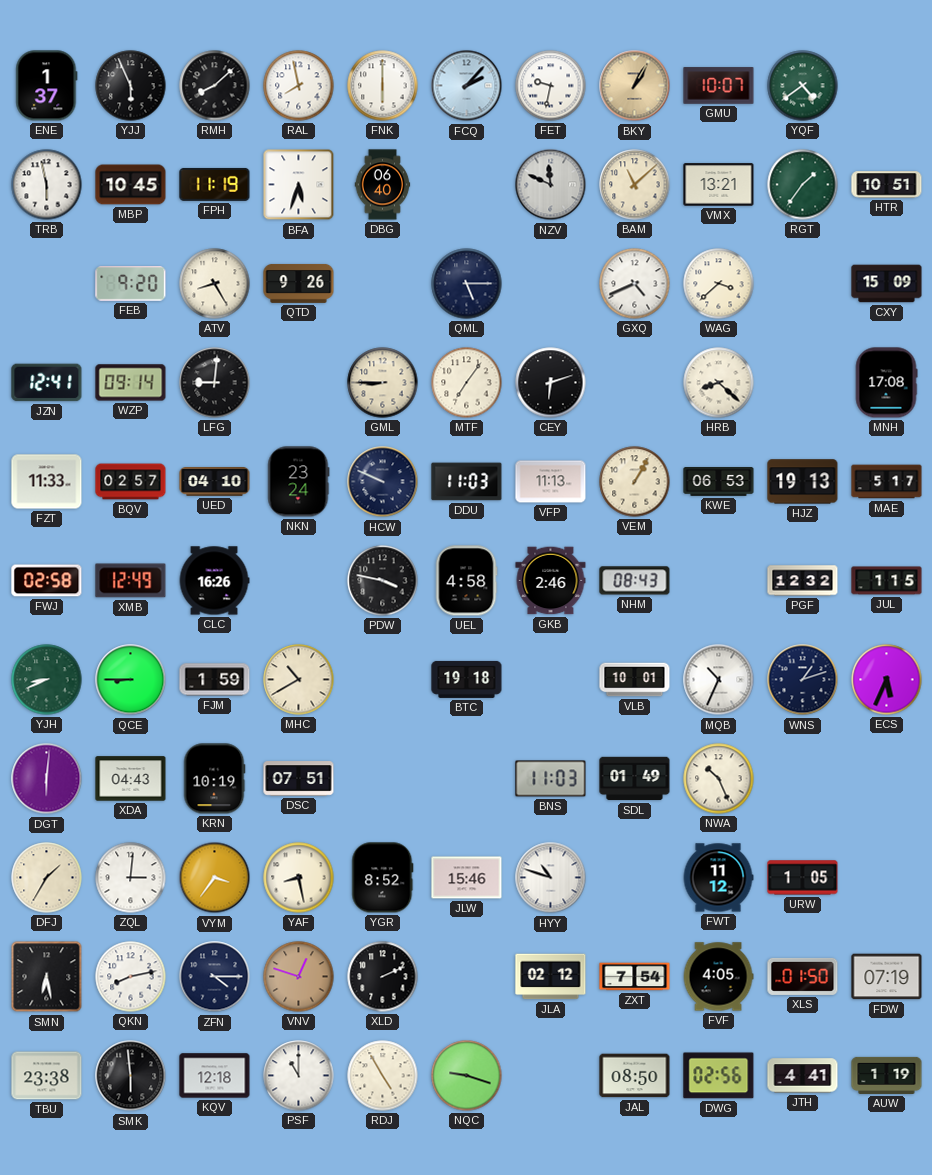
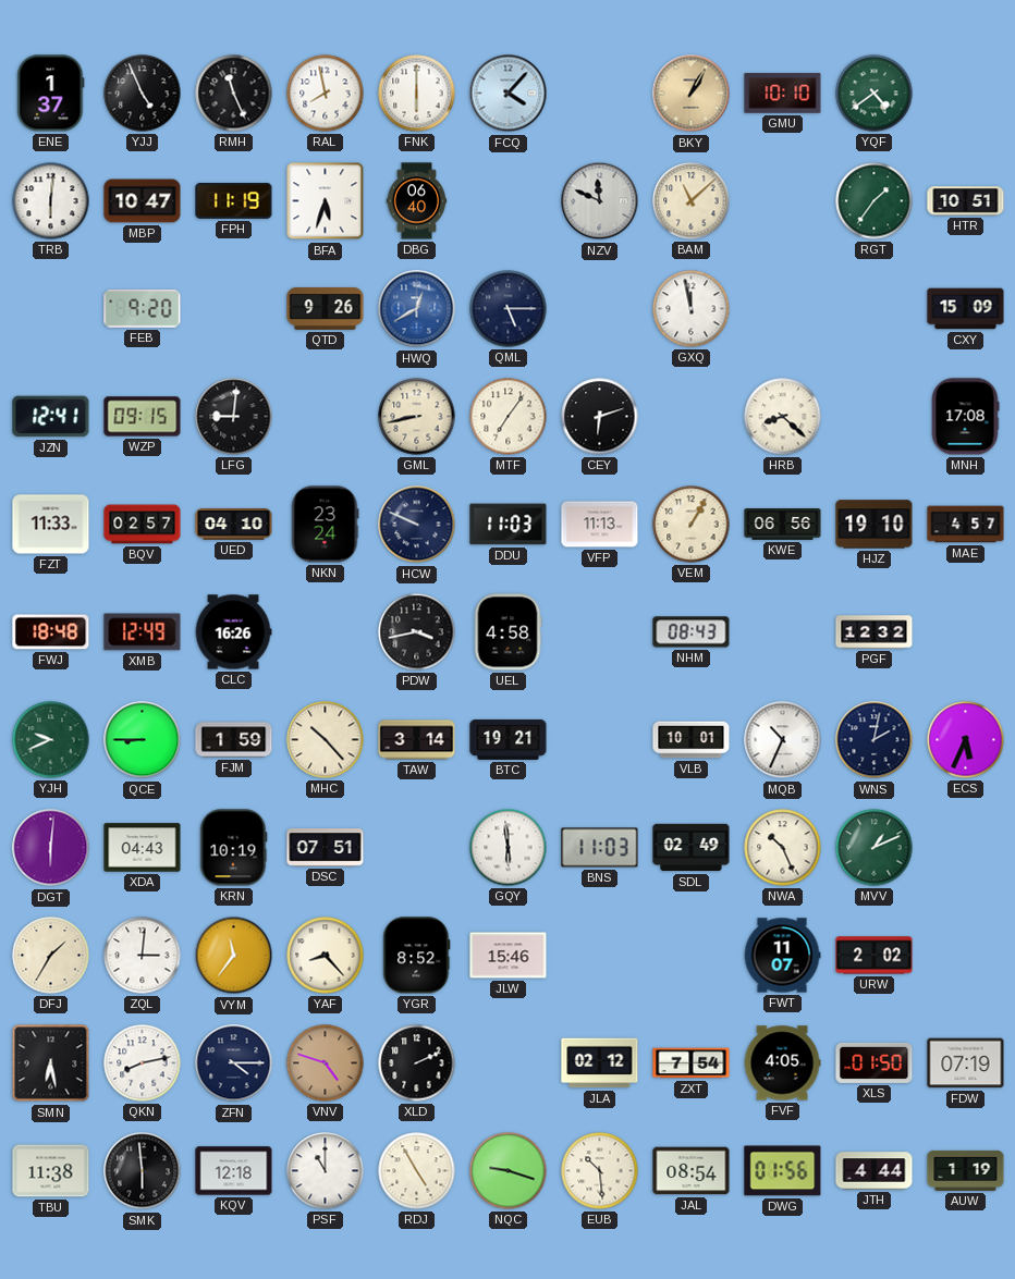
YJJ: 5:56 -> 4:56 (143, 94)
RMH: 8:08 -> 11:26 (234, 94)
FCQ: 2:07 -> 4:07 (509, 94)
FET: 9:32 -> none (551, 86)
GMU: 10:07 -> 10:10 (783, 94)
TRB: 5:58 -> 6:01 (51, 201)
MBP: 10:45 -> 10:47 (143, 201)
VMX: 13:21 -> none (719, 185)
ATV: 8:25 -> none (215, 284)
HWQ: none -> 12:40 (417, 309)
GXQ: 4:41 -> 11:58 (692, 309)
WAG: 3:38 -> none (719, 284)
WZP: 09:14 -> 09:15 (143, 417)
GML: 8:45 -> 8:43 (417, 417)
KWE: 06:53 -> 06:56 (783, 525)
HJZ: 19:13 -> 19:10 (875, 525)
MAE: 5:17 -> 4:57 (966, 525)
FWJ: 02:58 -> 18:48 (51, 632)
PDW: 3:47 -> 3:43 (417, 632)
GKB: 2:46 -> none (551, 581)
JUL: 1:15 -> none (887, 581)
YJH: 8:41 -> 9:41 (51, 740)
MHC: 10:40 -> 10:23 (326, 740)
TAW: none -> 3:14 (417, 740)
BTC: 19:18 -> 19:21 (509, 739)
WNS: 1:12 -> 2:02 (875, 740)
GQY: none -> 5:59 (509, 848)
SDL: 01:49 -> 02:49 (692, 848)
MVV: none -> 1:11 (875, 848)
VYM: 3:36 -> 11:36 (234, 956)
YAF: 8:28 -> 8:23 (326, 956)
HYY: 10:48 -> none (551, 878)
FWT: 11:12 -> 11:07 (782, 956)
URW: 1:05 -> 2:02 (875, 956)
VNV: 12:48 -> 4:48 (326, 1063)
TBU: 23:38 -> 11:38 (51, 1171)
EUB: none -> 10:29 (600, 1171)
JAL: 08:50 -> 08:54 (692, 1171)
DWG: 02:56 -> 01:56 (783, 1171)
JTH: 4:41 -> 4:44 (875, 1171)
